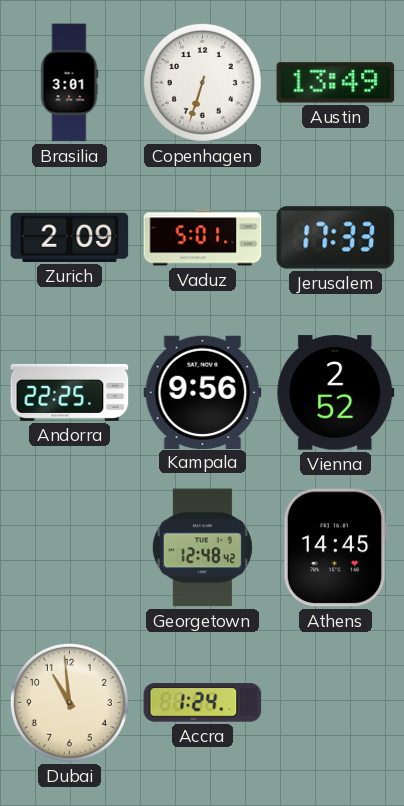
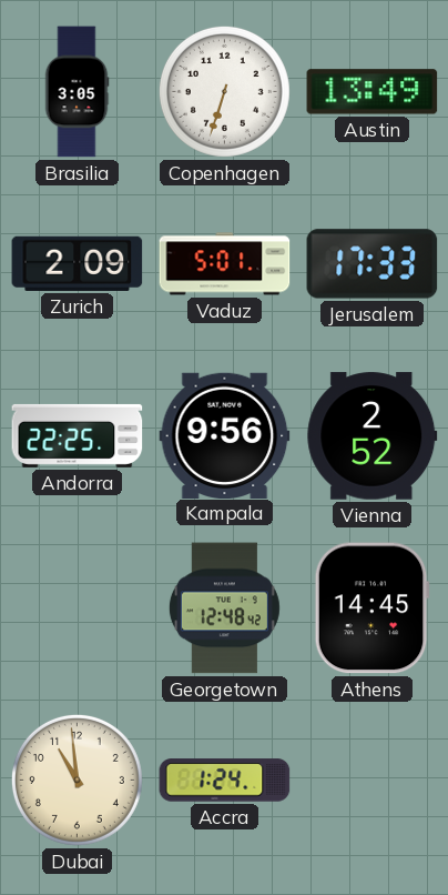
Brasilia: 3:01 -> 3:05 (77, 92)
